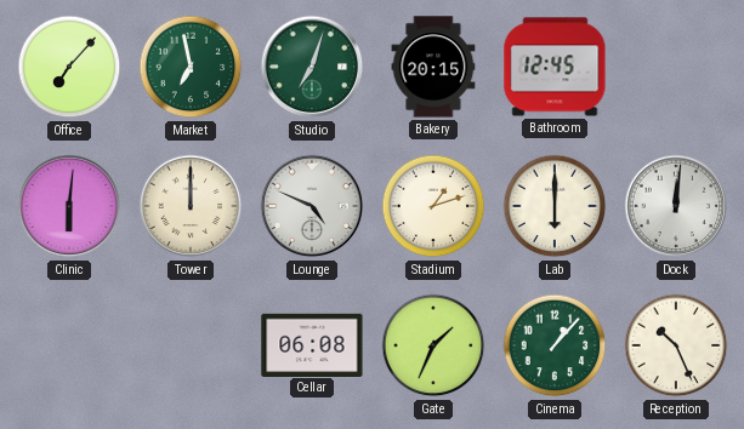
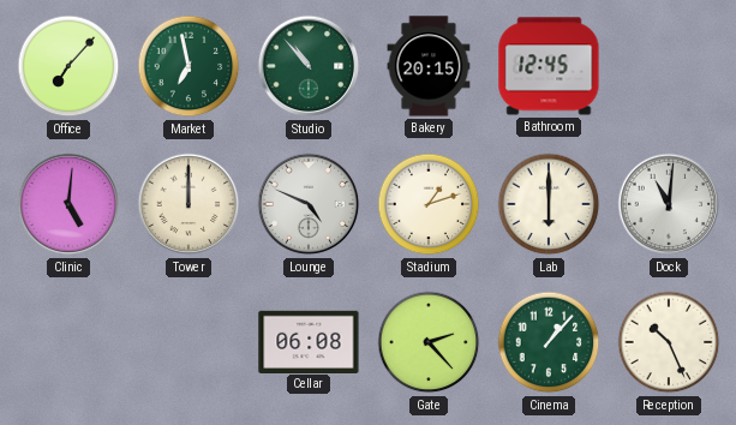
Studio: 7:03 -> 10:53 (309, 66)
Clinic: 6:01 -> 5:01 (68, 204)
Dock: 12:01 -> 11:01 (669, 204)
Gate: 1:34 -> 2:23 (429, 342)
